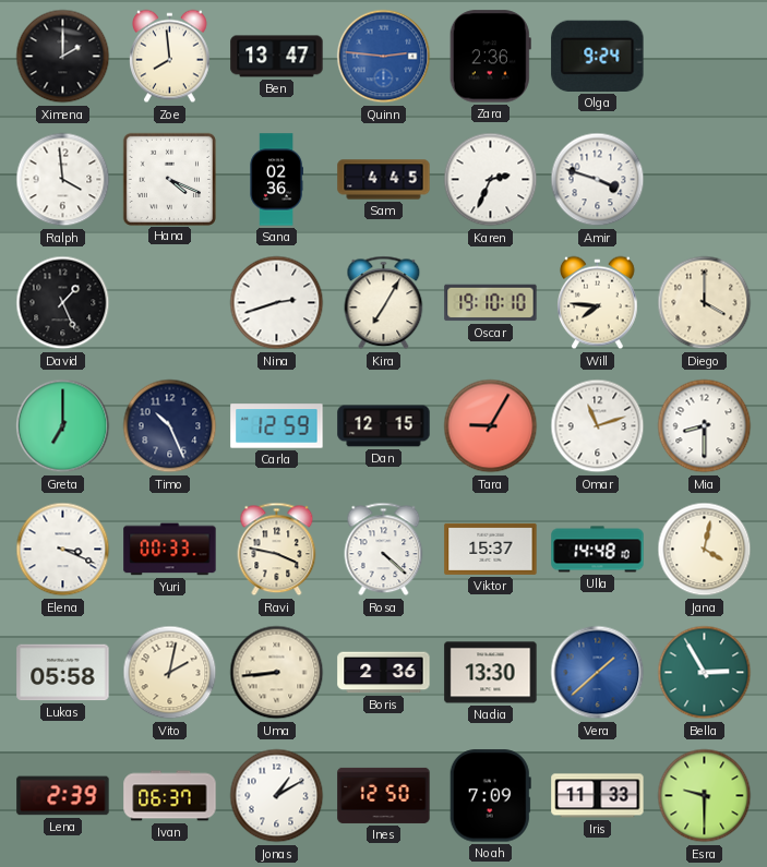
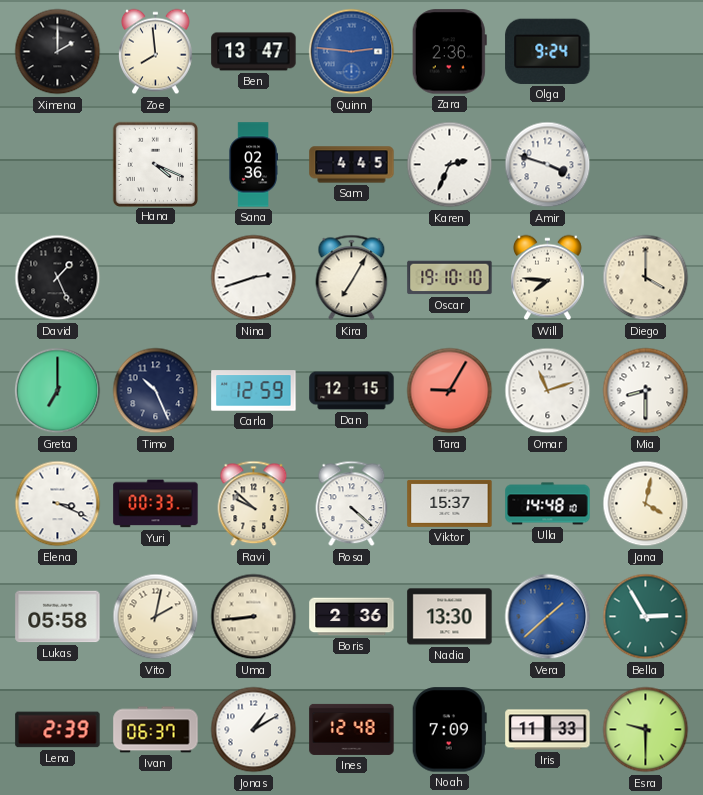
Ralph: 3:59 -> none (63, 180)
Ravi: 3:47 -> 9:52 (254, 504)
Ines: 12:50 -> 12:48 (352, 729)
